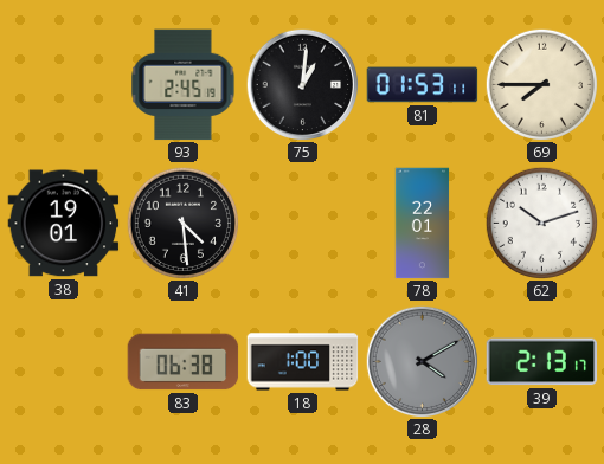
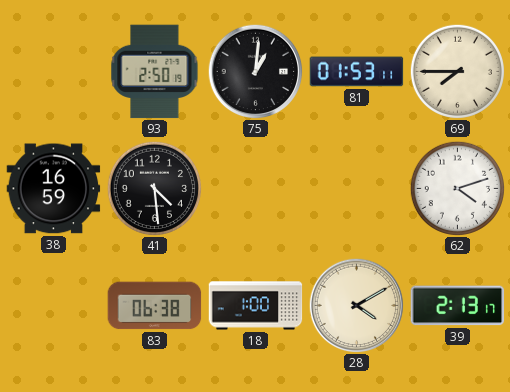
93: 2:45 -> 2:50 (155, 72)
38: 19:01 -> 16:59 (54, 189)
78: 22:01 -> none (423, 224)
62: 10:12 -> 4:12 (457, 188)
28 dial: grey -> cream (356, 305)
